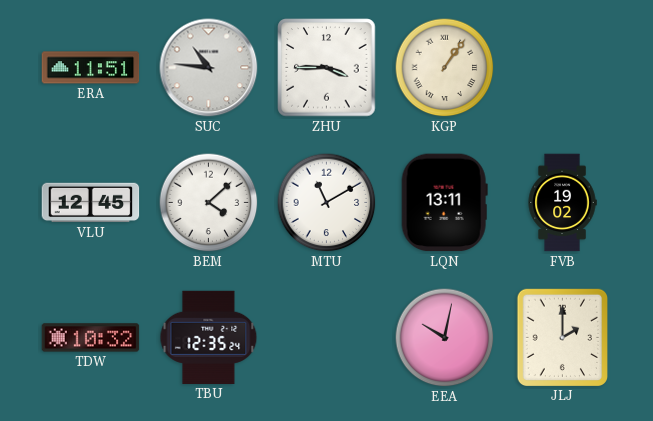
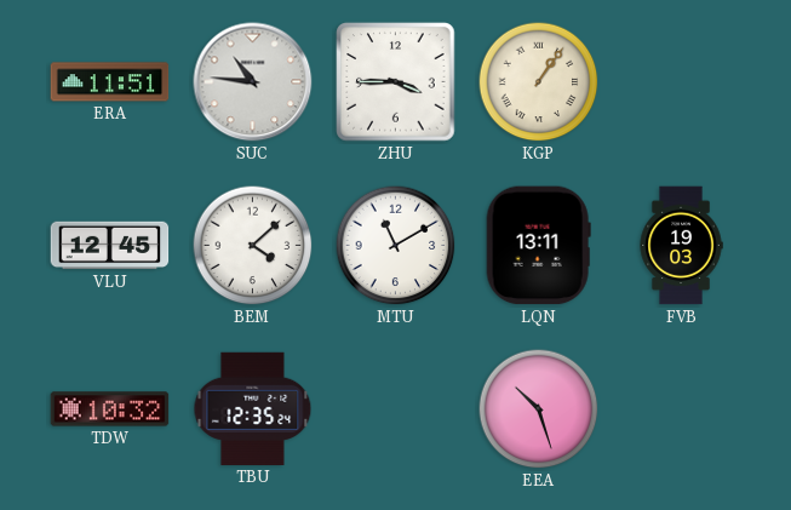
FVB: 19:02 -> 19:03 (681, 246)
EEA: 10:02 -> 10:27 (539, 409)
JLJ: 2:00 -> none (562, 337)
